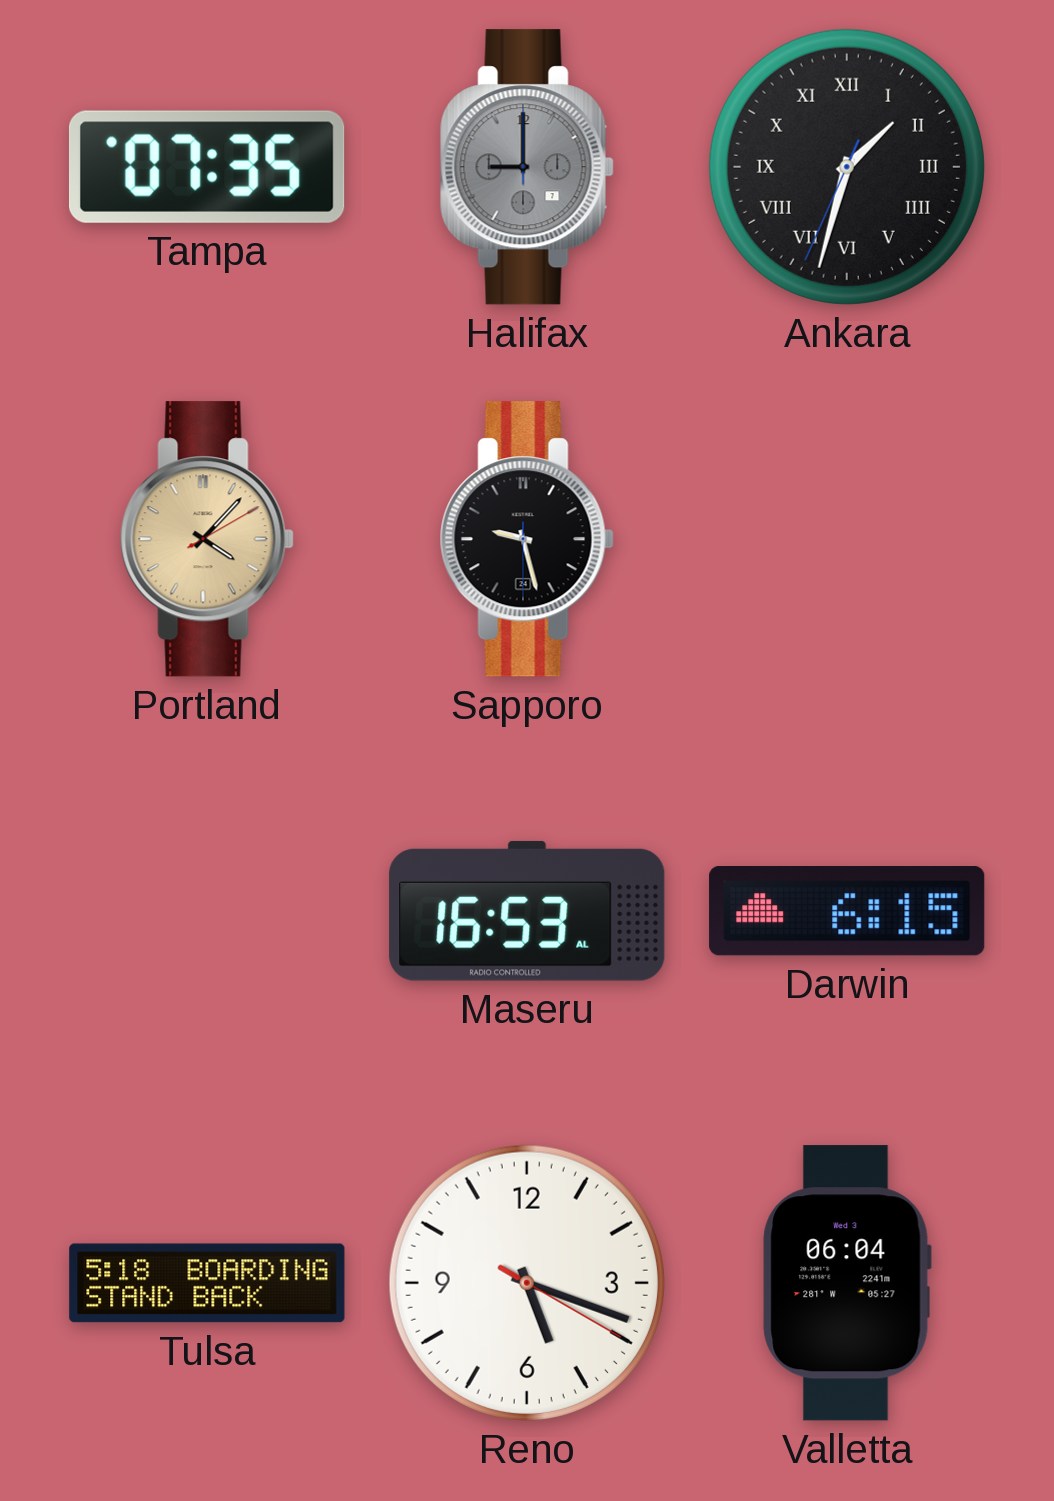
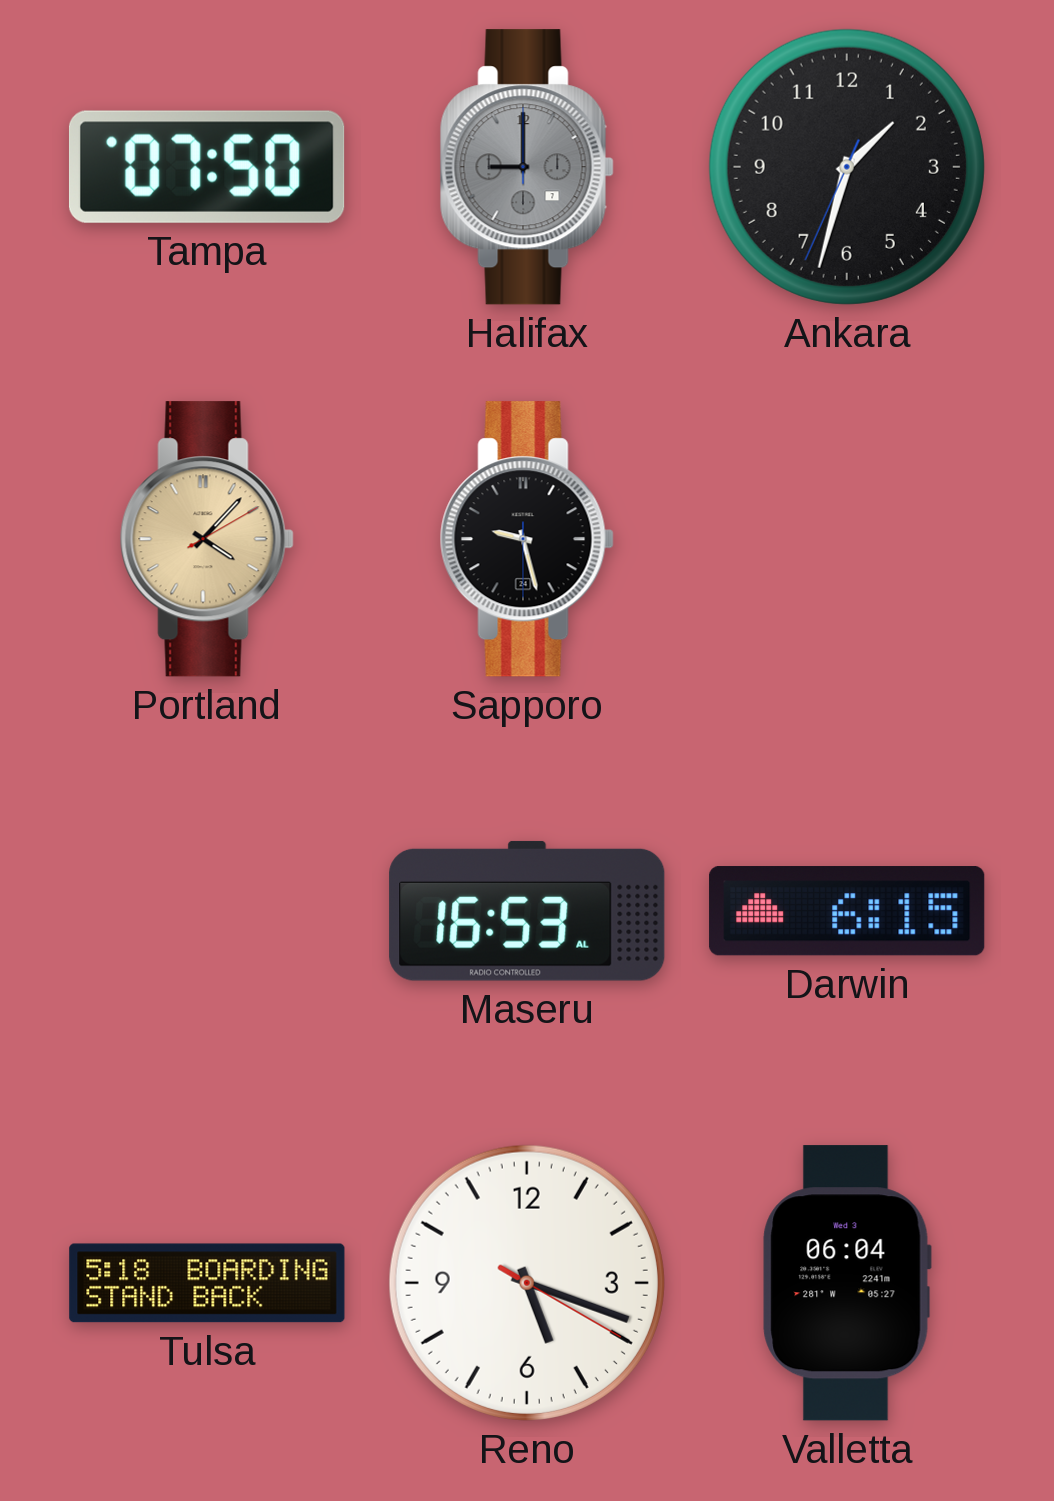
Tampa: 07:35 -> 07:50 (207, 167)
Ankara numerals: Roman -> Arabic (847, 167)
